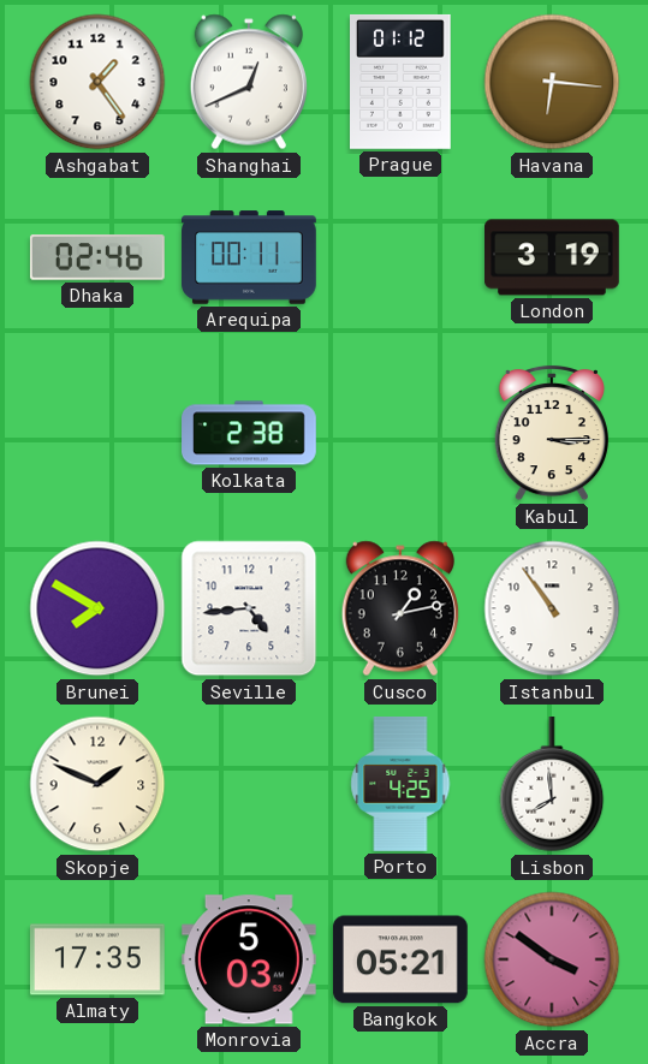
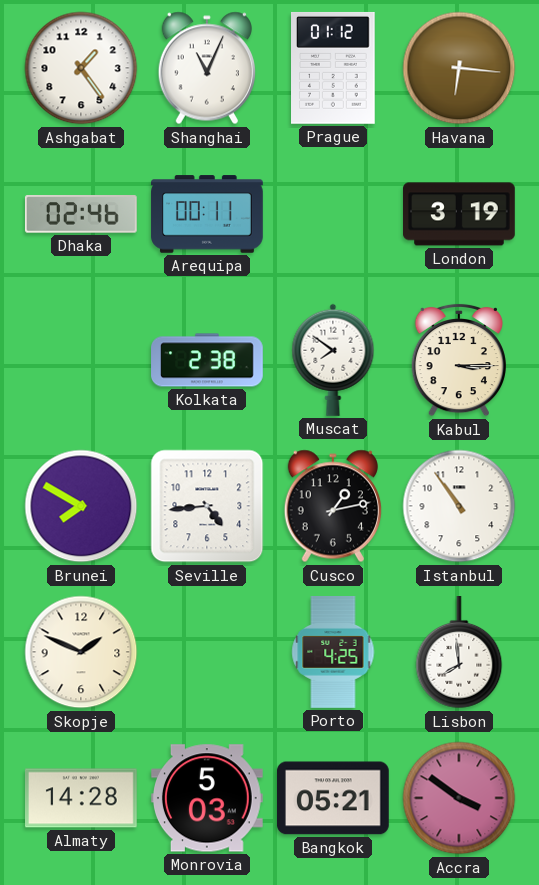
Shanghai: 12:41 -> 11:04 (207, 68)
Muscat: none -> 7:51 (333, 360)
Almaty: 17:35 -> 14:28 (82, 798)
